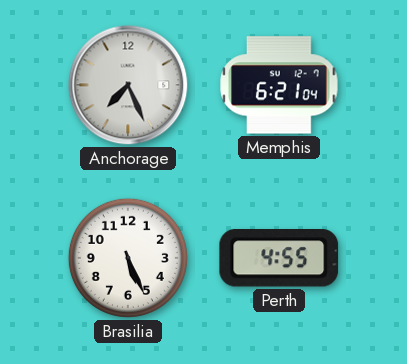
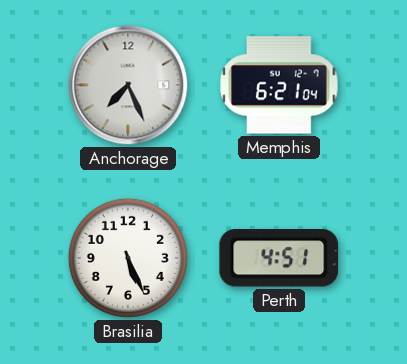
Perth: 4:55 -> 4:51 (279, 259)
